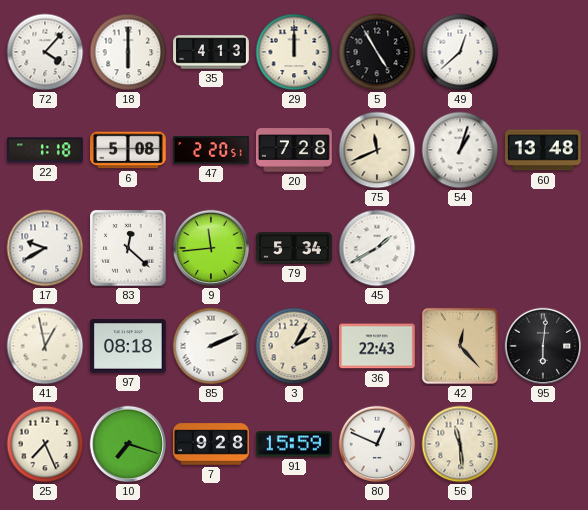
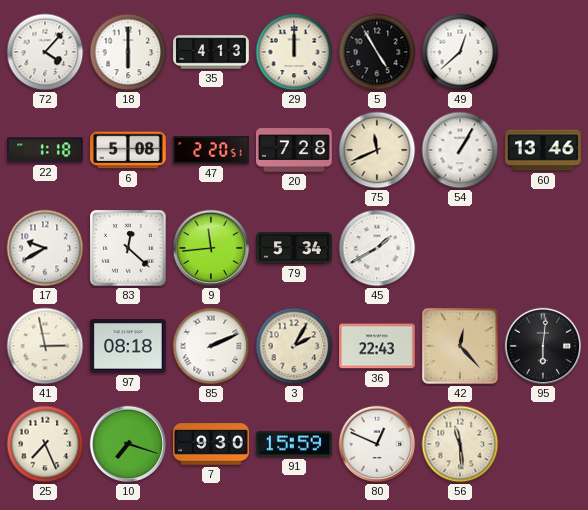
54: 1:03 -> 1:05 (460, 150)
60: 13:48 -> 13:46 (544, 150)
41: 12:58 -> 2:58 (45, 346)
7: 9:28 -> 9:30 (211, 444)
